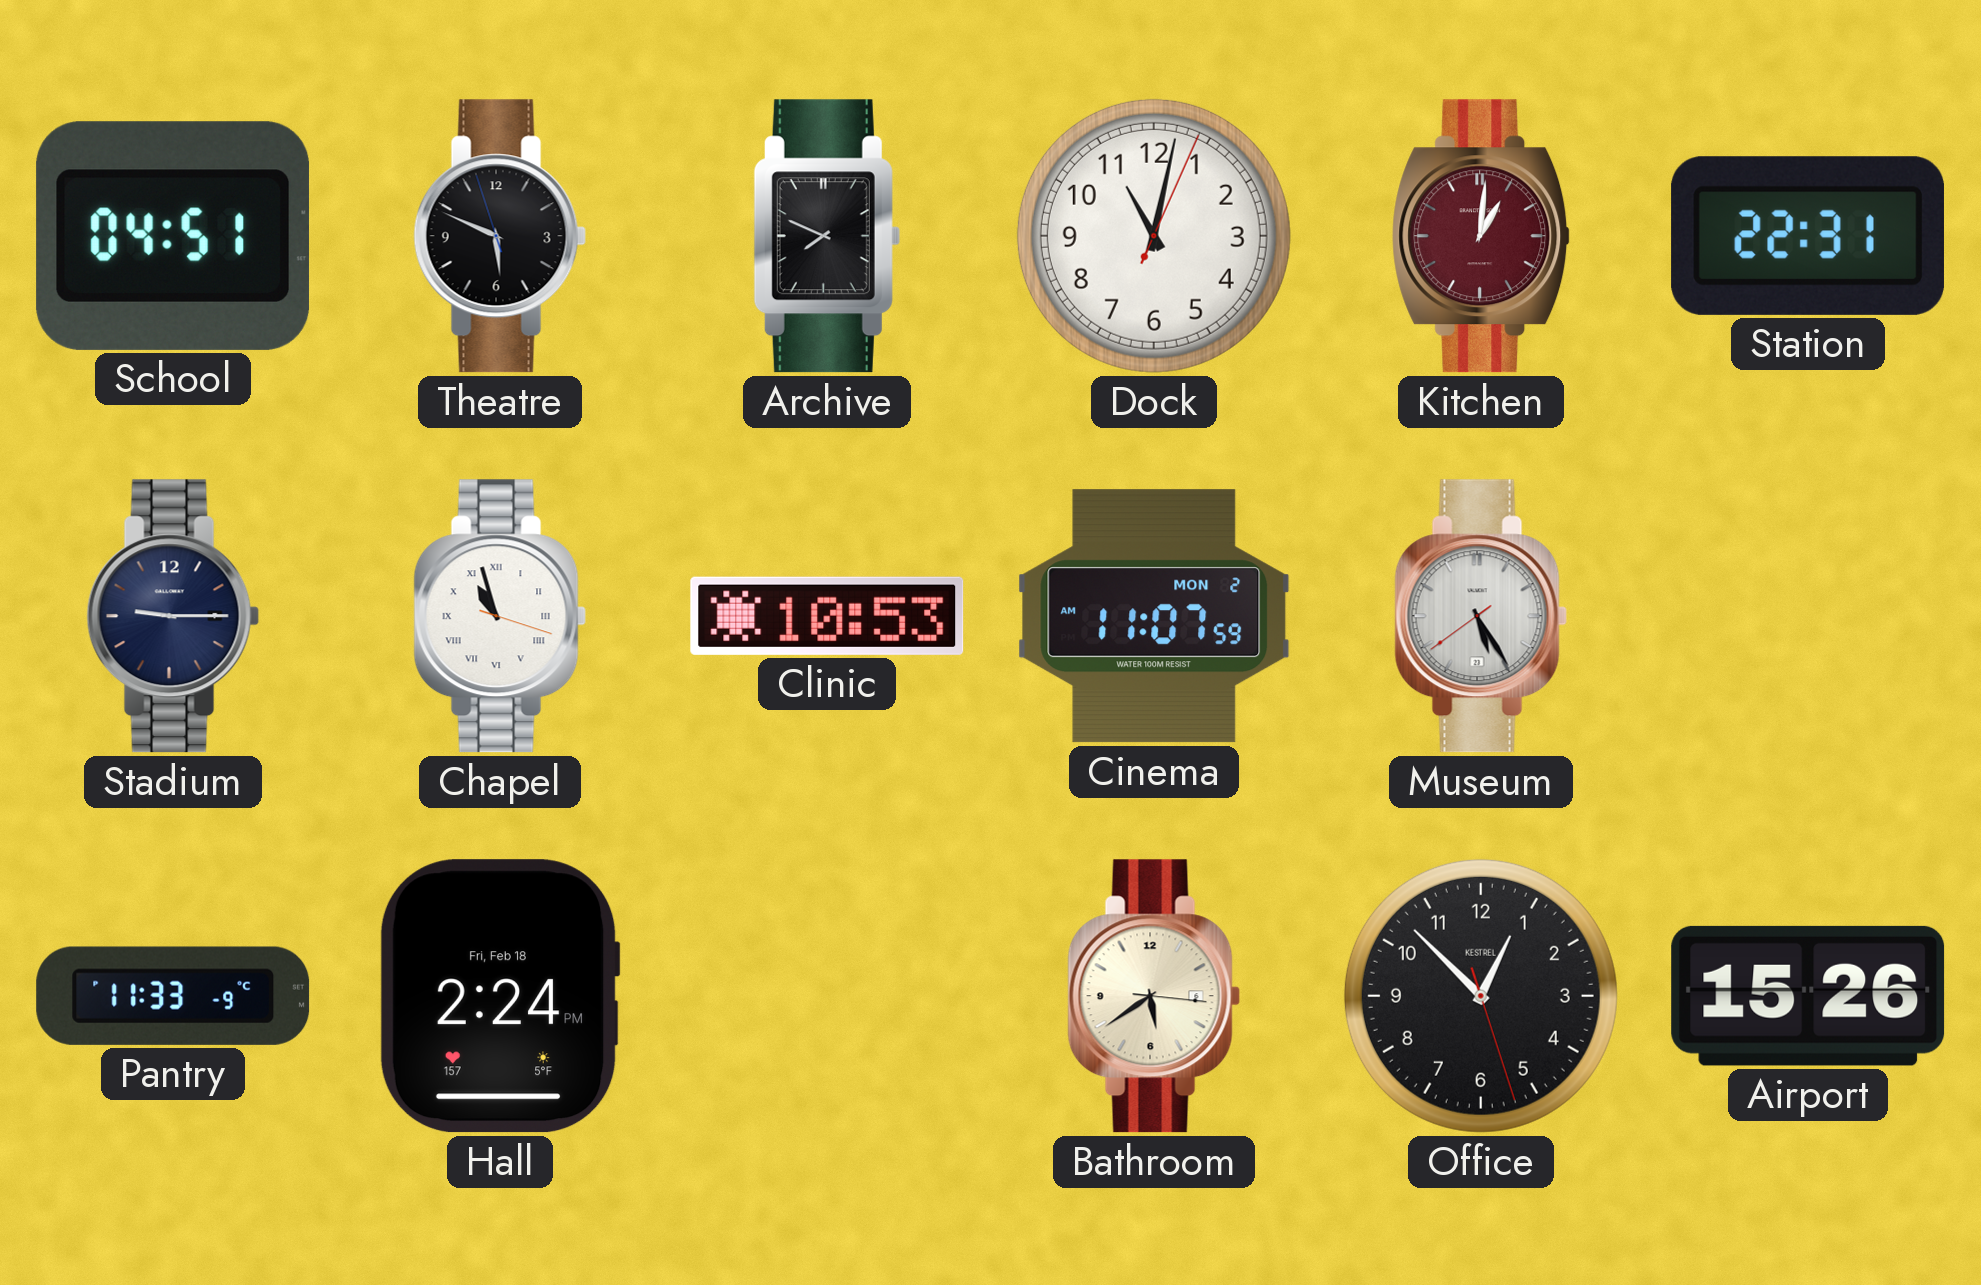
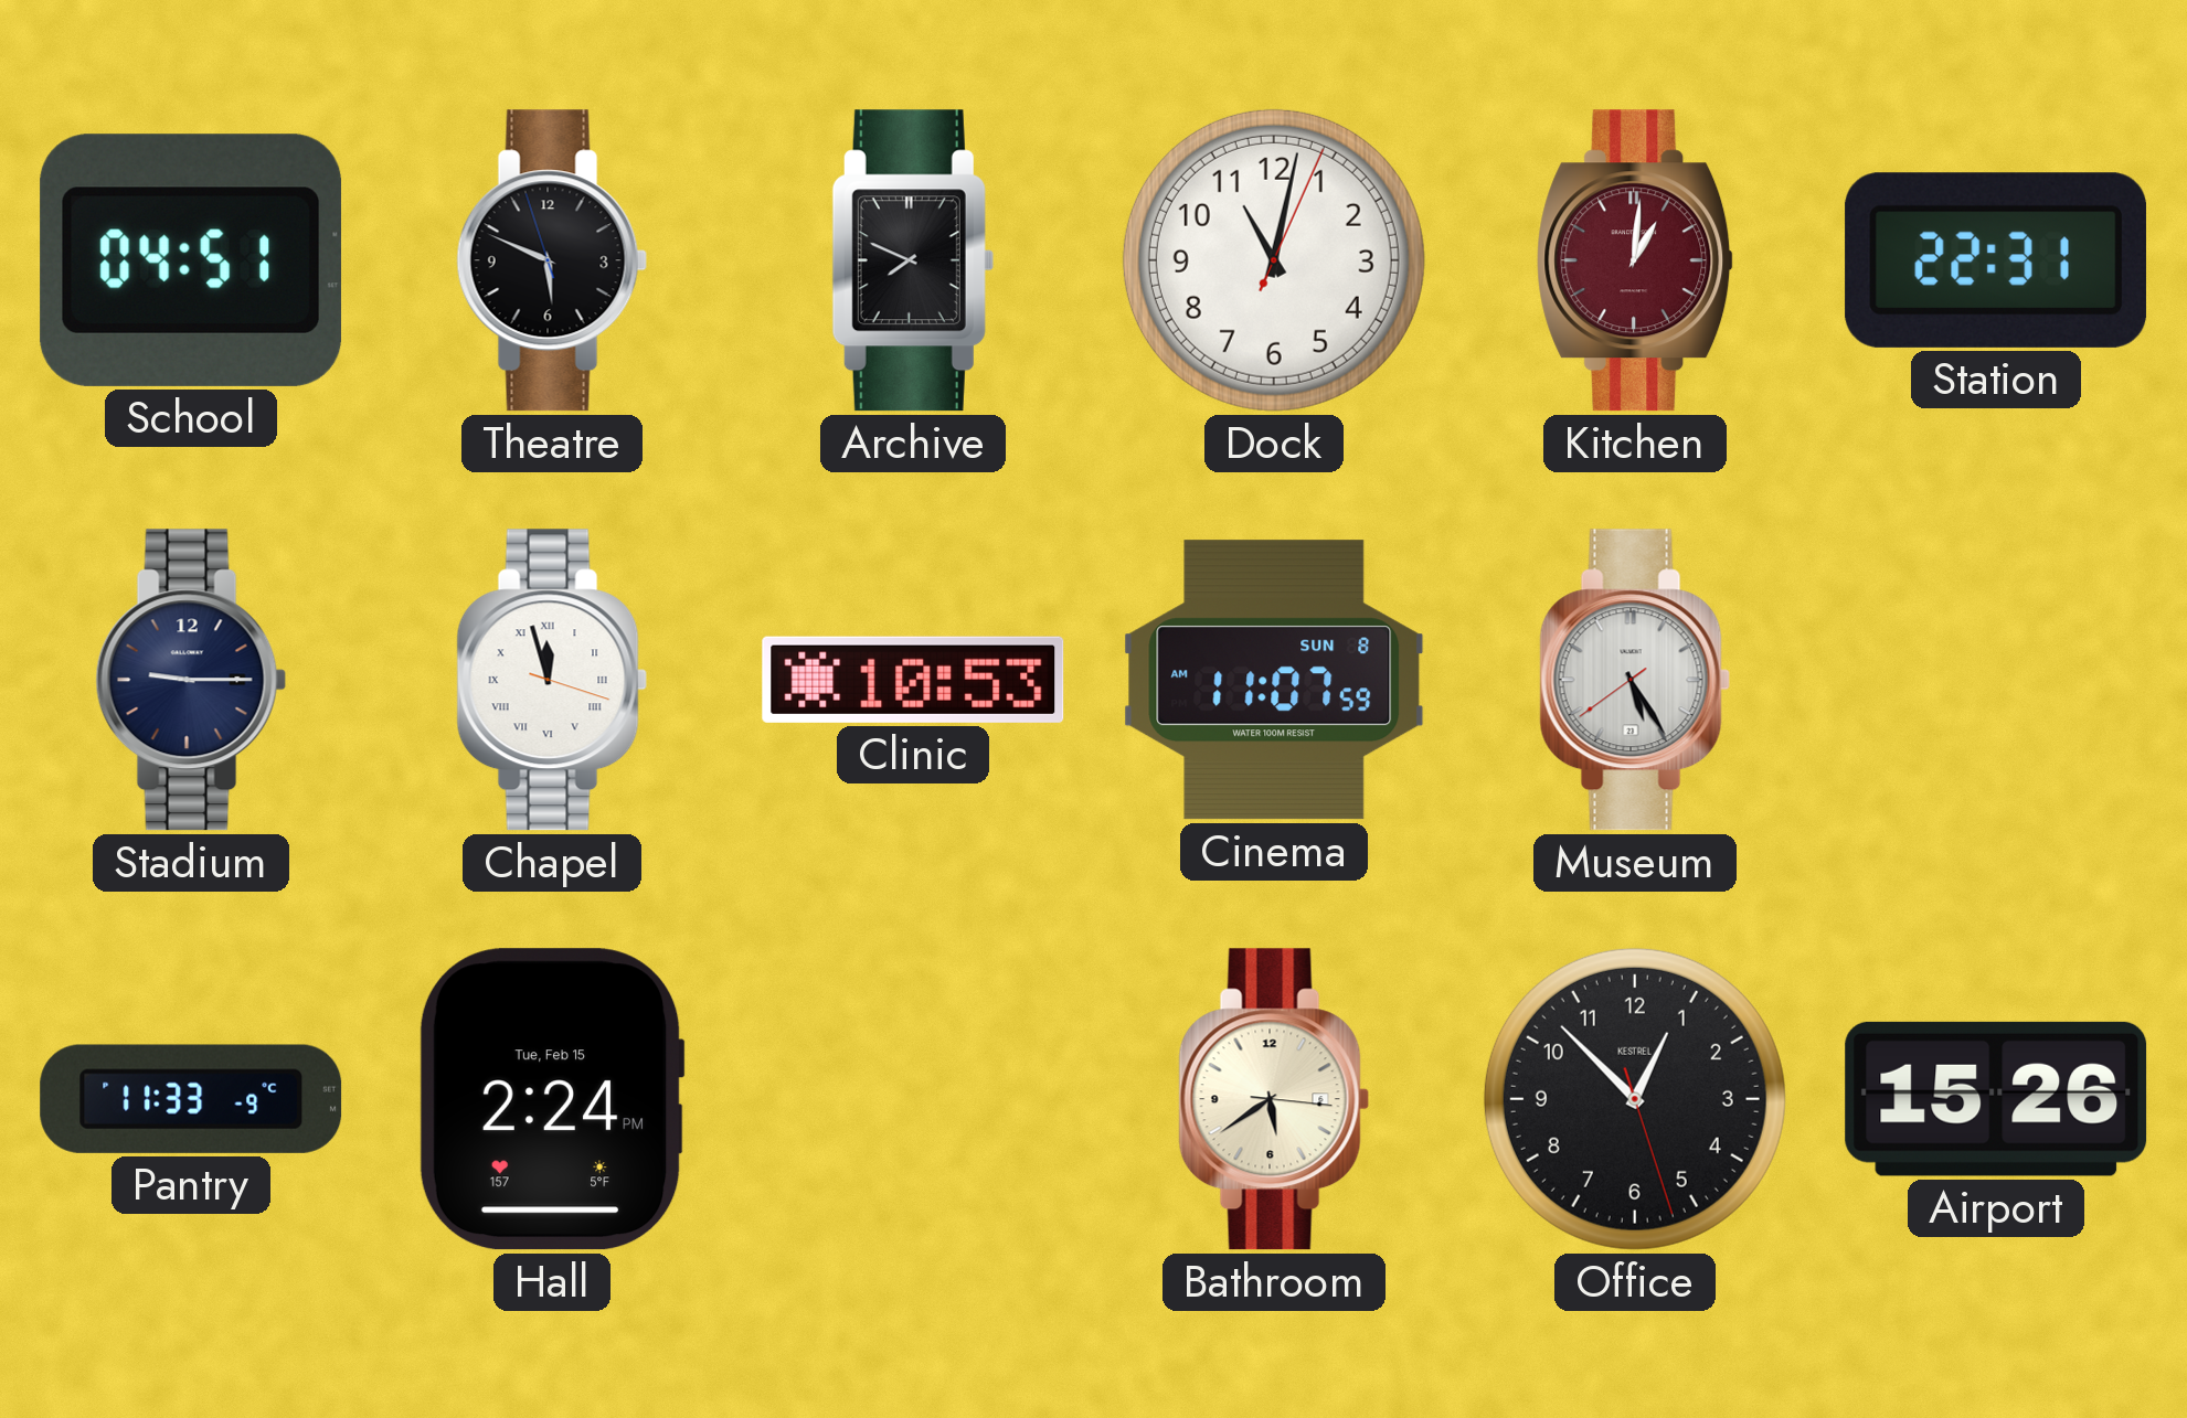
Chapel: 10:57 -> 11:57 (552, 680)
Cinema date: MON 2 -> SUN 8 (1274, 680)
Hall date: Fri, Feb 18 -> Tue, Feb 15 (552, 1099)
